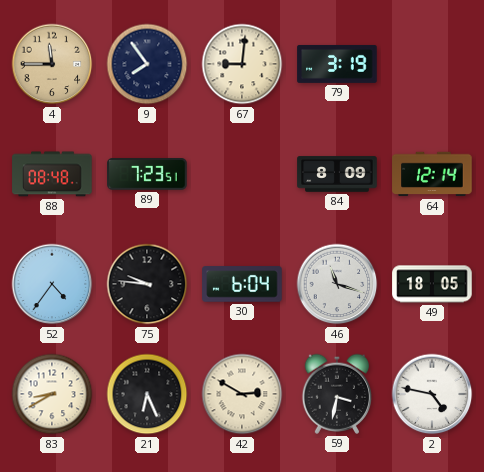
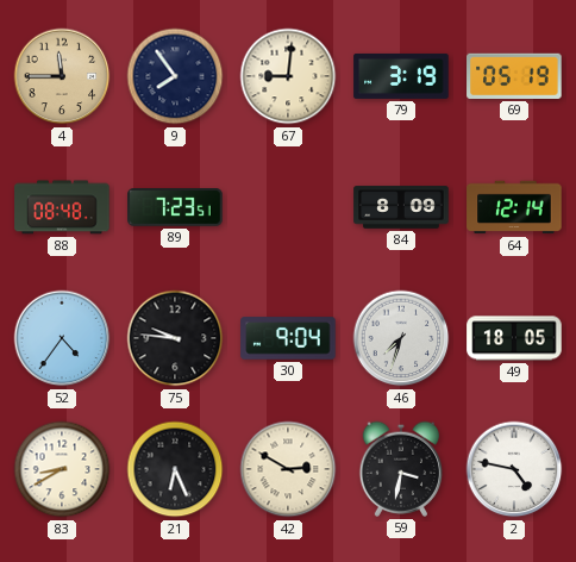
69: none -> 05:19 (514, 76)
30: 6:04 -> 9:04 (288, 338)
46: 11:18 -> 7:33 (401, 338)
